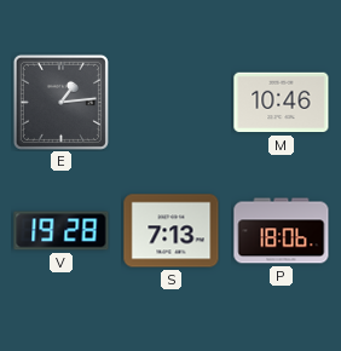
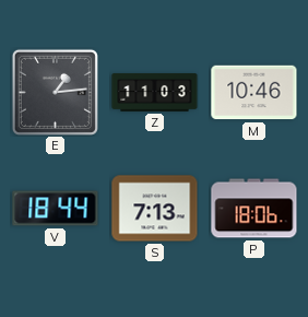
Z: none -> 11:03 (155, 92)
V: 19:28 -> 18:44 (56, 209)
